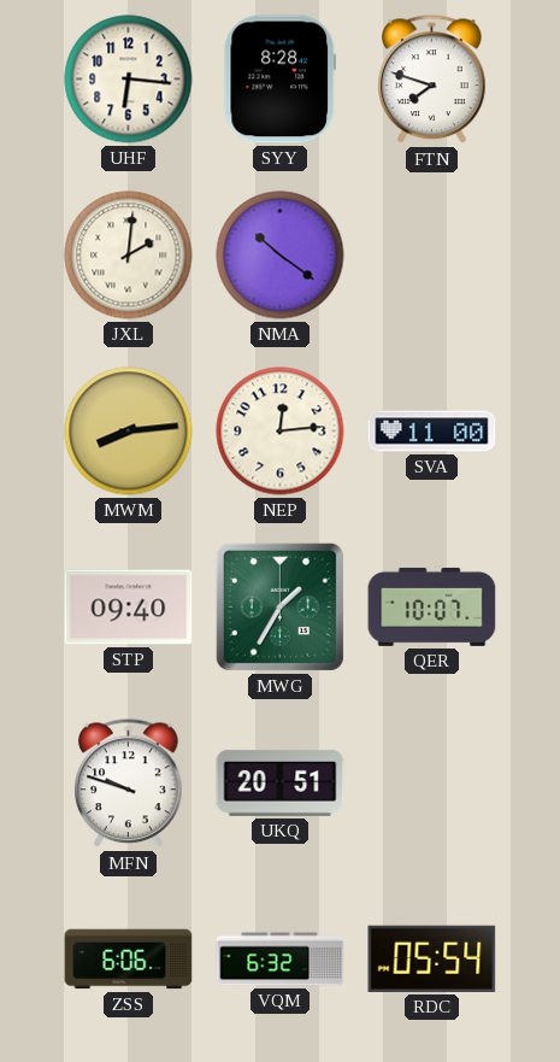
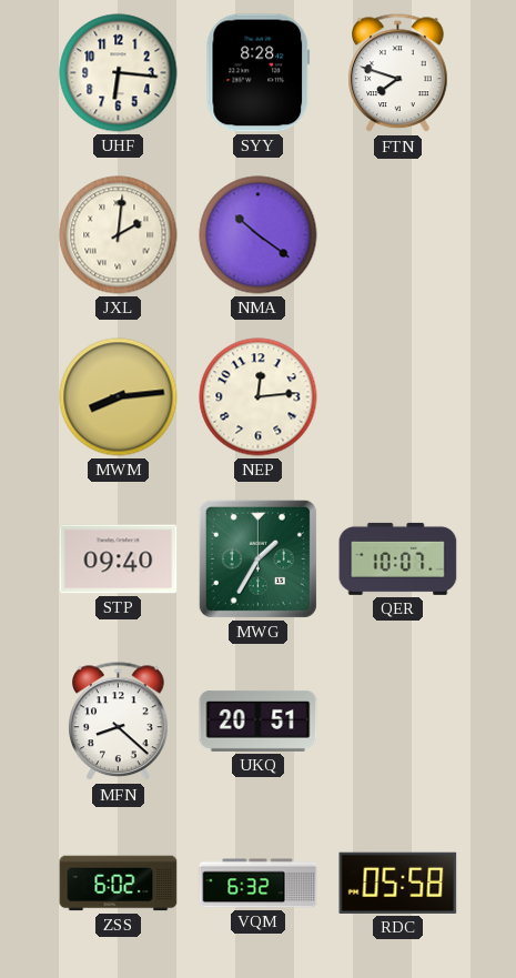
SVA: 11:00 -> none (432, 432)
MFN: 9:48 -> 8:22 (119, 722)
ZSS: 6:06 -> 6:02 (119, 884)
RDC: 05:54 -> 05:58 (398, 883)
